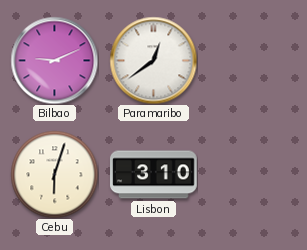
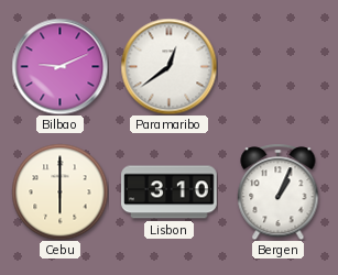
Cebu: 6:03 -> 6:00 (59, 191)
Bergen: none -> 1:04 (279, 191)
